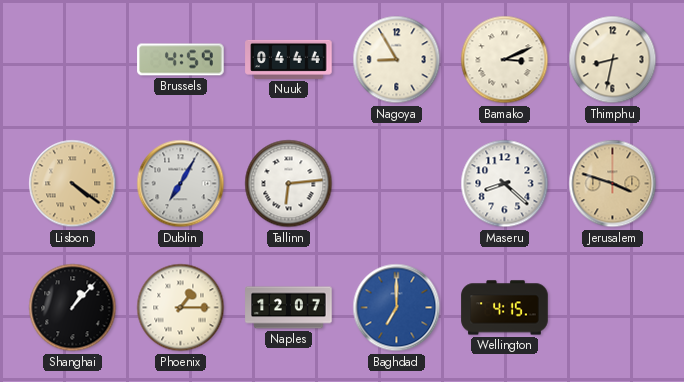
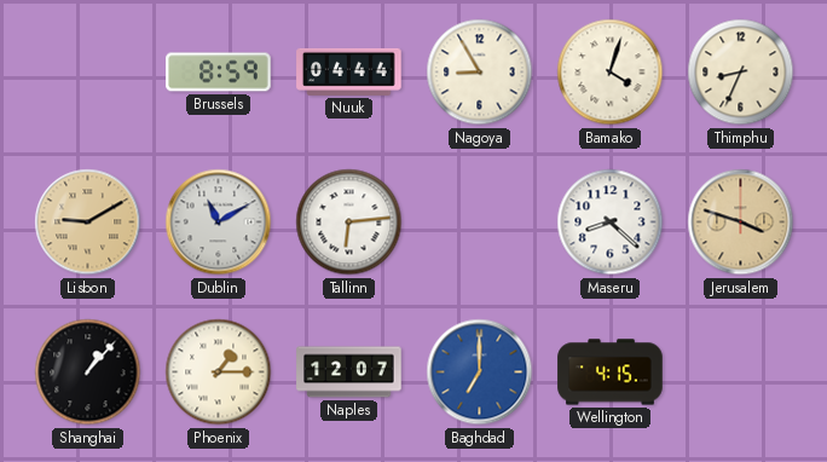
Brussels: 4:59 -> 8:59 (219, 73)
Bamako: 3:11 -> 4:03 (611, 73)
Thimphu: 8:32 -> 8:34 (741, 73)
Lisbon: 4:21 -> 9:10 (88, 223)
Dublin: 7:05 -> 11:10 (219, 223)
